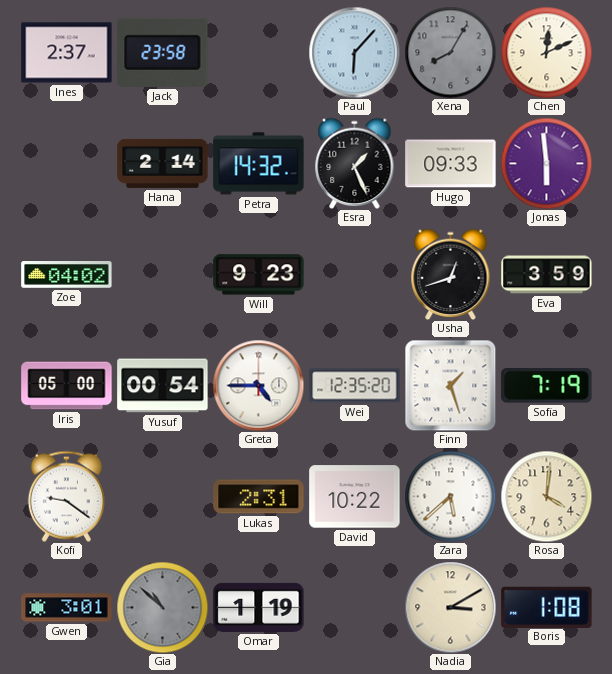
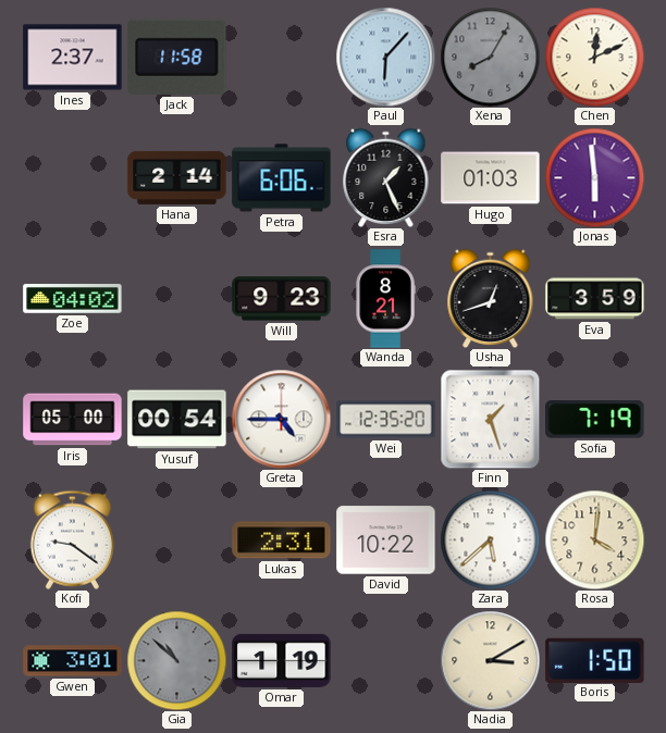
Jack: 23:58 -> 11:58 (177, 57)
Petra: 14:32 -> 6:06 (282, 178)
Hugo: 09:33 -> 01:03 (491, 178)
Wanda: none -> 8:21 (385, 299)
Boris: 1:08 -> 1:50 (595, 660)
